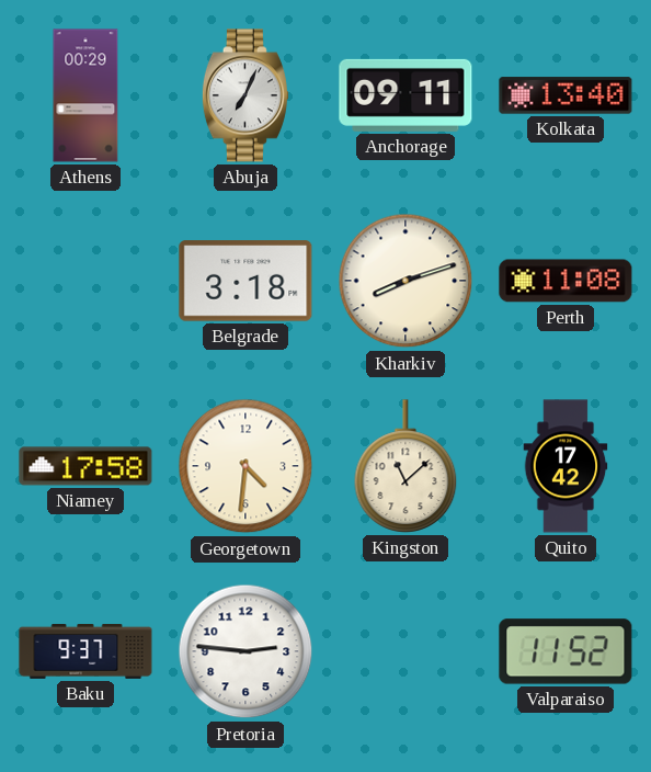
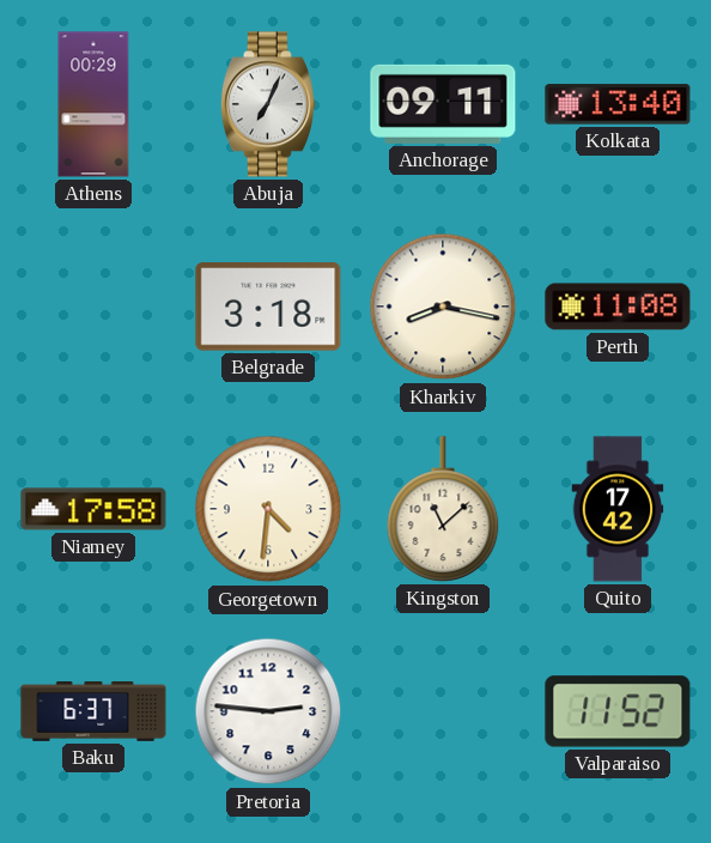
Kharkiv: 8:12 -> 8:17 (443, 307)
Baku: 9:37 -> 6:37 (93, 711)
